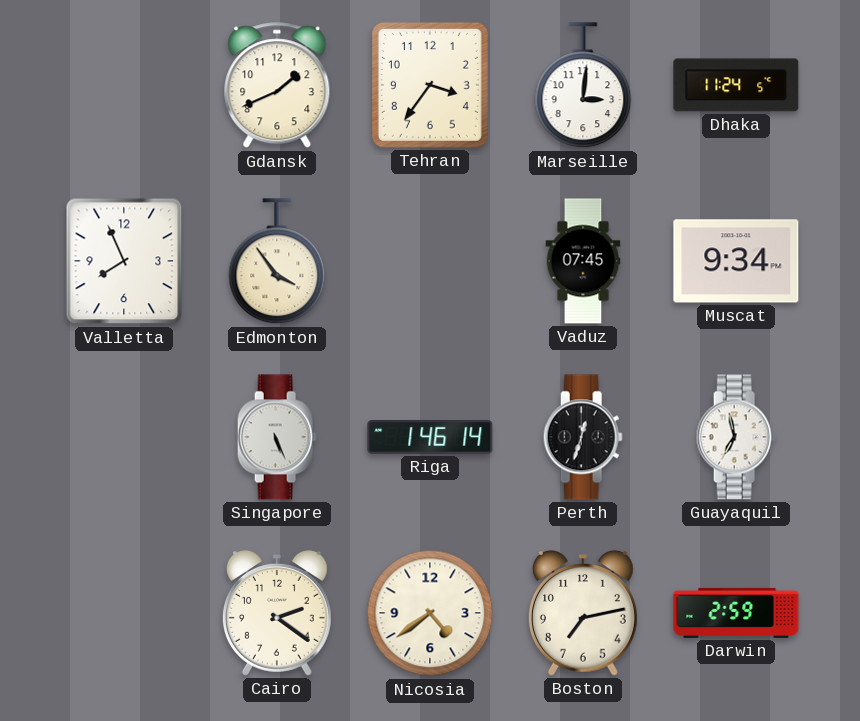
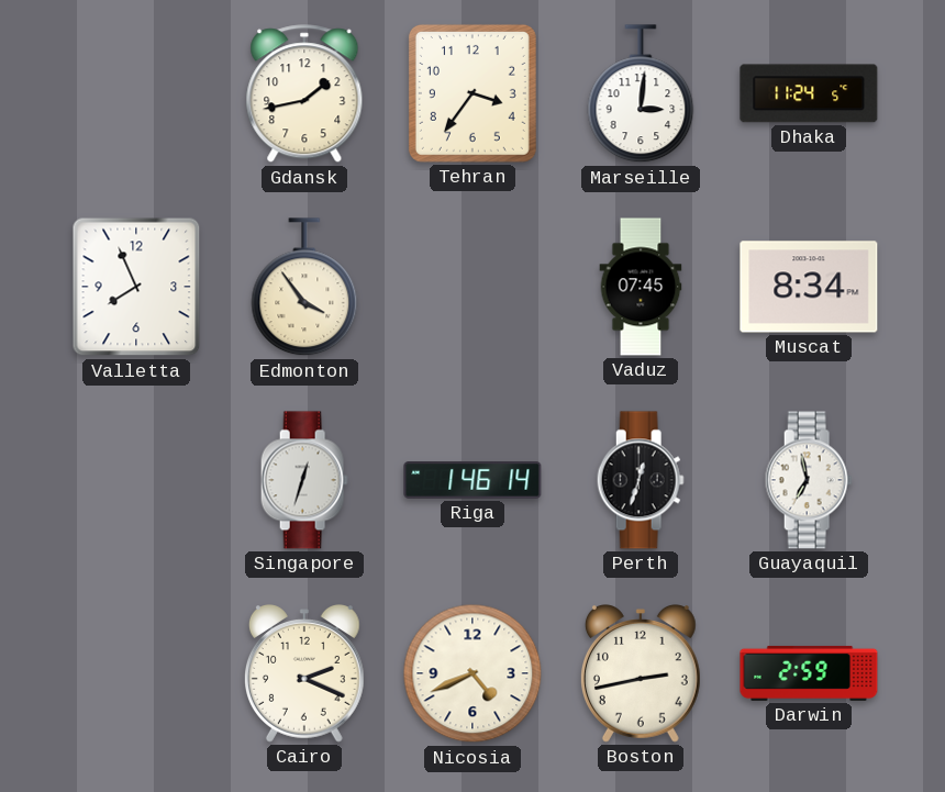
Gdansk: 1:41 -> 1:43 (304, 94)
Muscat: 9:34 -> 8:34 (809, 287)
Singapore: 5:26 -> 12:33 (304, 480)
Cairo: 2:21 -> 2:19 (304, 673)
Nicosia: 4:39 -> 4:41 (472, 673)
Boston: 7:13 -> 2:43 (641, 673)
